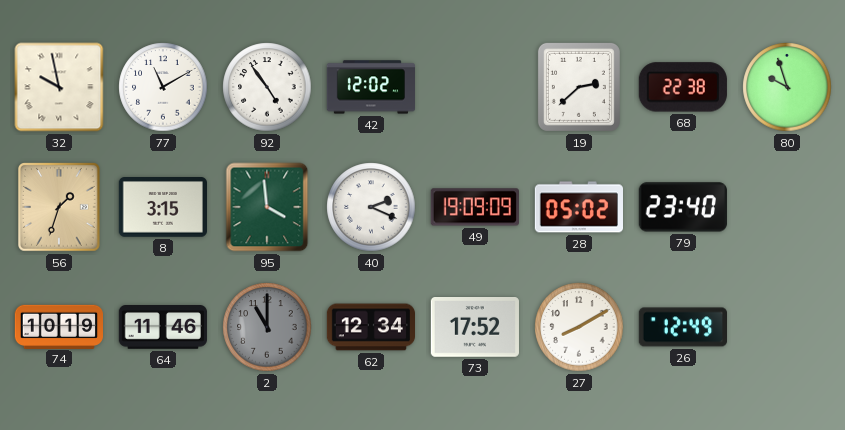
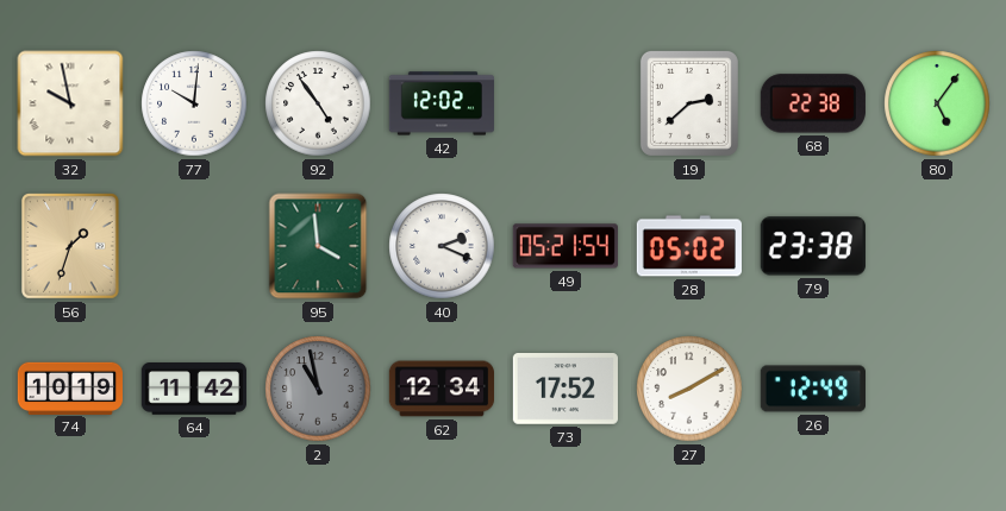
77: 11:10 -> 10:01 (194, 103)
80: 9:57 -> 5:06 (937, 103)
8: 3:15 -> none (162, 207)
49: 19:09 -> 05:21 (566, 246)
79: 23:40 -> 23:38 (813, 246)
64: 11:46 -> 11:42 (194, 390)
2: 11:00 -> 10:58 (318, 389)
